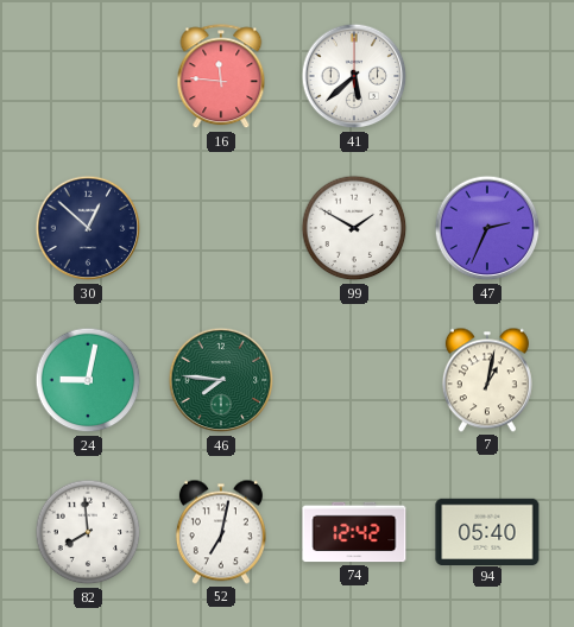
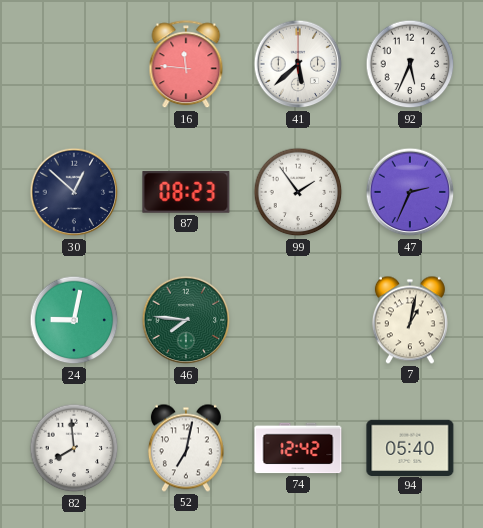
92: none -> 5:34 (410, 64)
87: none -> 08:23 (186, 192)
99: 1:50 -> 1:54 (298, 192)
